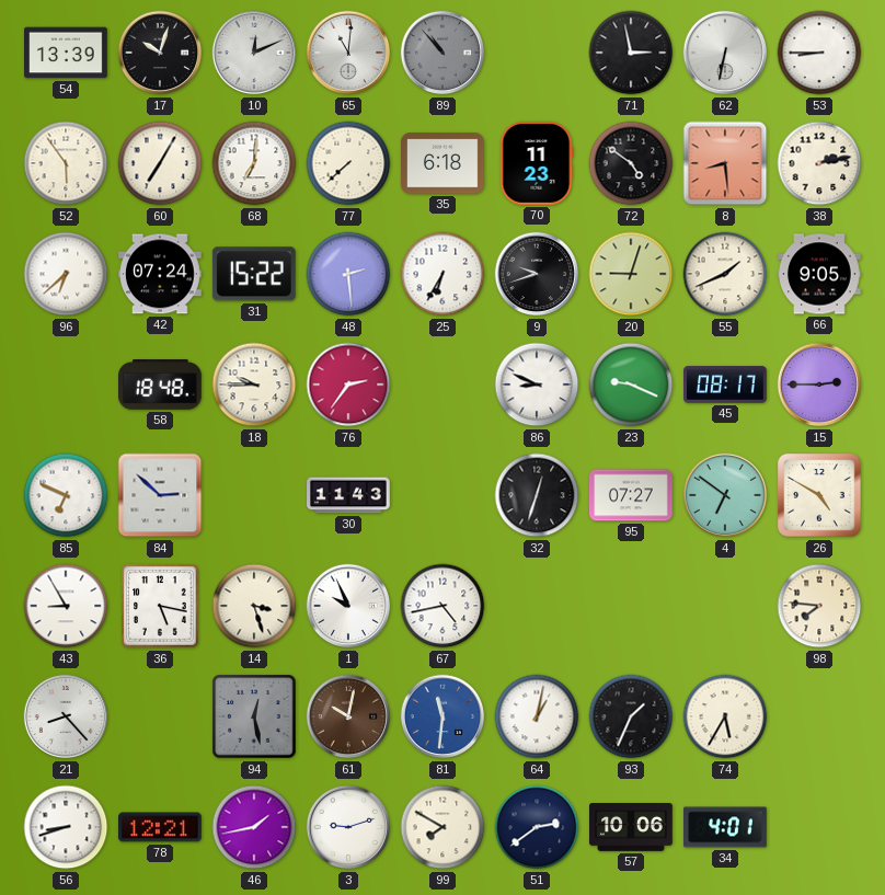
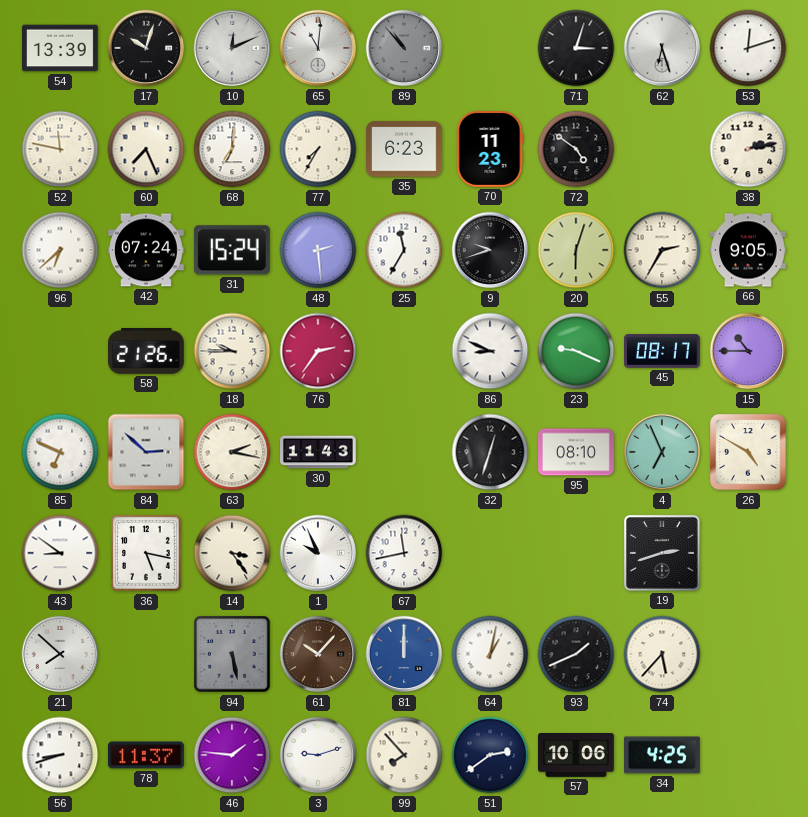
71: 2:58 -> 3:03 (576, 48)
62: 6:32 -> 6:27 (662, 48)
53: 8:45 -> 12:12 (748, 48)
52: 5:54 -> 11:47 (60, 149)
60: 7:05 -> 7:26 (146, 149)
77: 7:38 -> 7:35 (318, 149)
35: 6:18 -> 6:23 (405, 149)
8: 8:29 -> none (725, 163)
31: 15:22 -> 15:24 (232, 250)
25: 6:35 -> 11:35 (404, 250)
20: 9:03 -> 6:03 (576, 250)
55: 1:41 -> 2:35 (662, 250)
58: 18:48 -> 21:26 (147, 352)
15: 2:45 -> 10:45 (748, 351)
63: none -> 2:17 (232, 452)
95: 07:27 -> 08:10 (576, 452)
4: 6:51 -> 6:56 (662, 452)
43: 8:55 -> 8:51 (60, 553)
14: 3:27 -> 3:24 (232, 553)
67: 4:43 -> 11:43 (404, 553)
19: none -> 2:42 (662, 553)
98: 7:46 -> none (819, 606)
21: 8:23 -> 7:52 (60, 654)
94: 12:28 -> 5:28 (232, 654)
61: 10:02 -> 10:07 (318, 654)
81: 11:31 -> 12:00 (404, 654)
93: 1:34 -> 1:41 (576, 654)
74: 5:35 -> 5:37 (662, 654)
78: 12:21 -> 11:37 (147, 755)
46: 1:43 -> 1:46 (232, 755)
99: 7:50 -> 7:53 (404, 755)
34: 4:01 -> 4:25 (663, 755)
